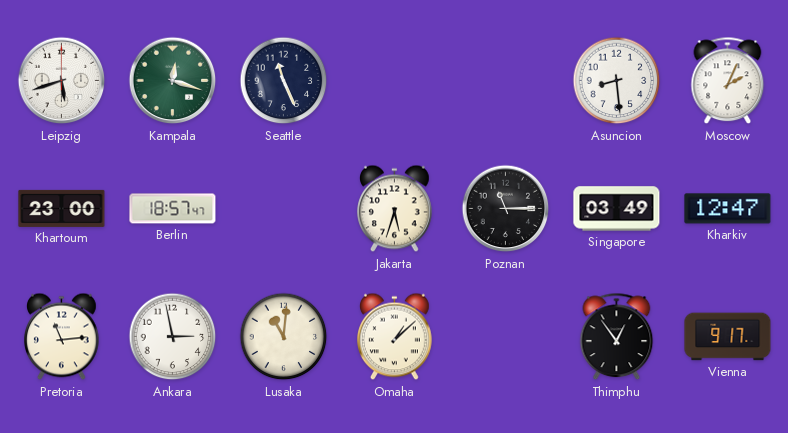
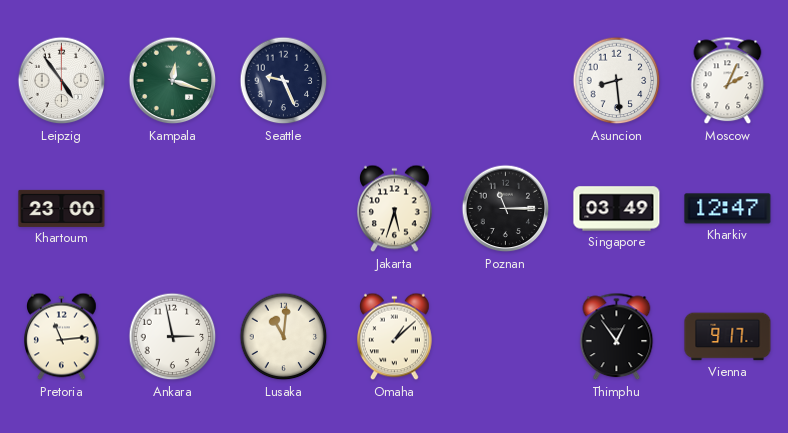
Leipzig: 5:42 -> 4:54 (62, 81)
Seattle: 11:26 -> 9:26 (284, 81)
Berlin: 18:57 -> none (173, 209)
